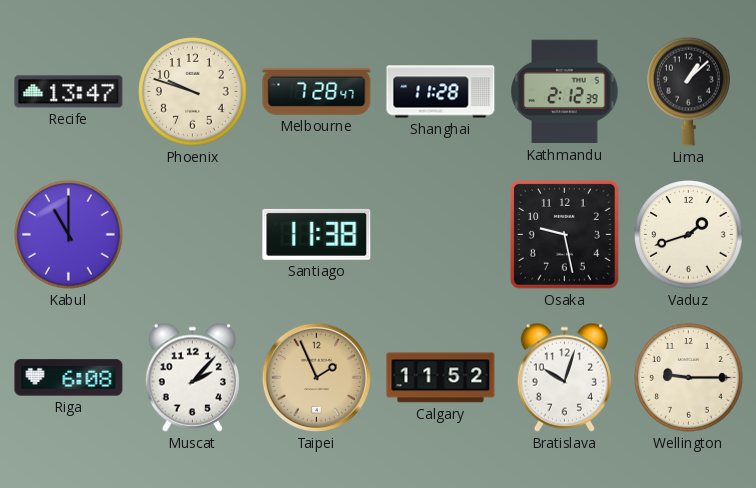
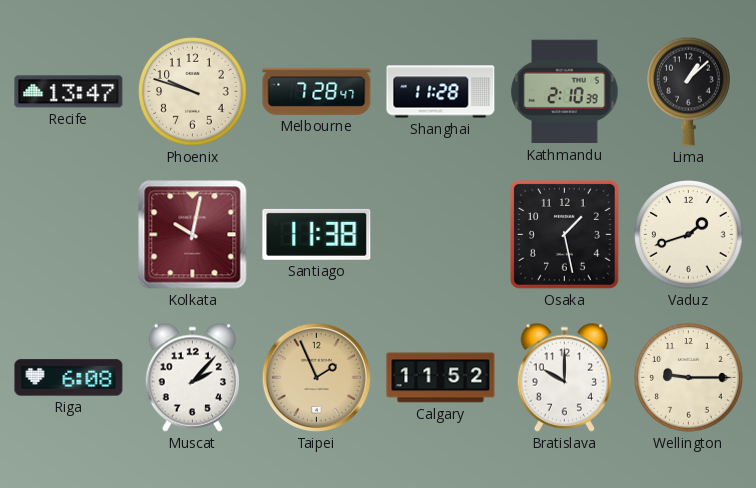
Kathmandu: 2:12 -> 2:10 (565, 92)
Kabul: 11:00 -> none (69, 235)
Kolkata: none -> 10:02 (193, 235)
Osaka: 9:28 -> 1:28 (564, 234)
Bratislava: 10:03 -> 10:00 (564, 377)
